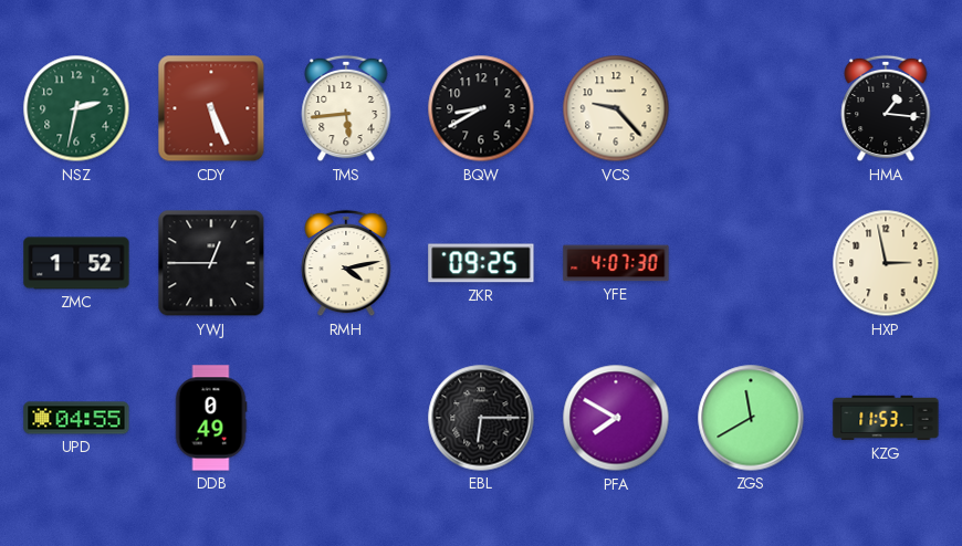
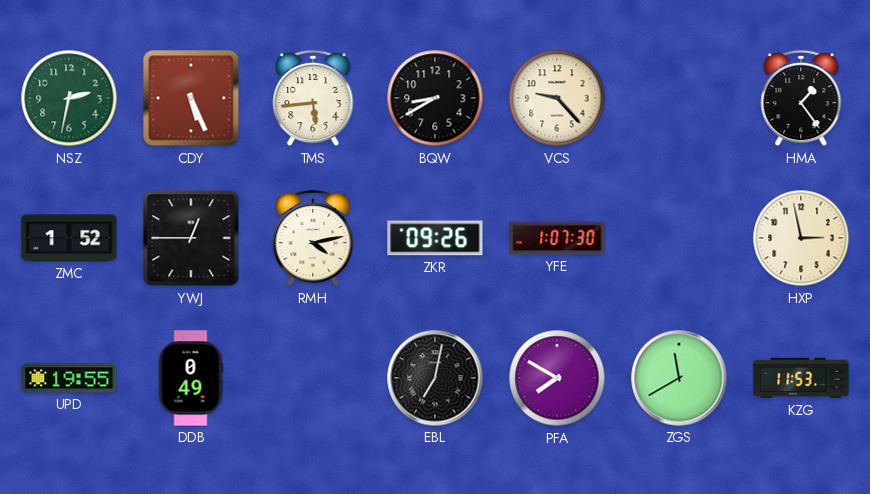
HMA: 1:16 -> 1:24 (801, 98)
ZKR: 09:25 -> 09:26 (435, 238)
YFE: 4:07 -> 1:07 (557, 238)
UPD: 04:55 -> 19:55 (69, 378)
EBL: 6:15 -> 7:02 (435, 378)
